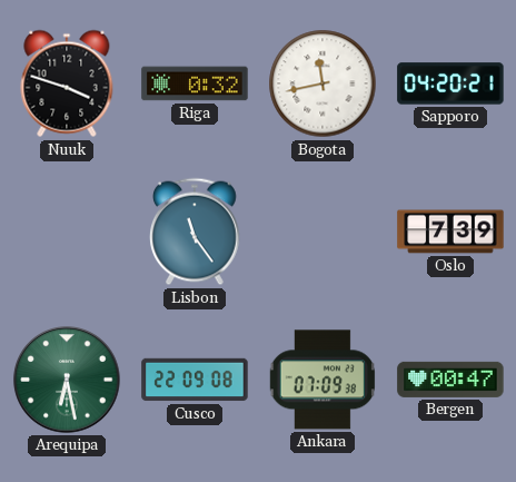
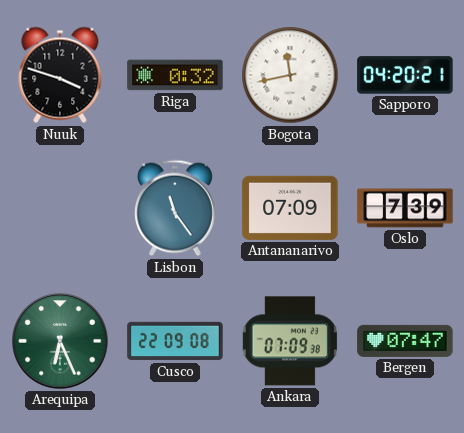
Antananarivo: none -> 07:09 (290, 208)
Arequipa: 6:28 -> 6:26 (60, 341)
Bergen: 00:47 -> 07:47 (405, 341)
